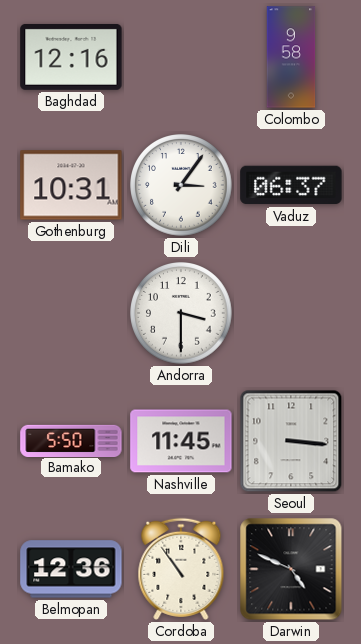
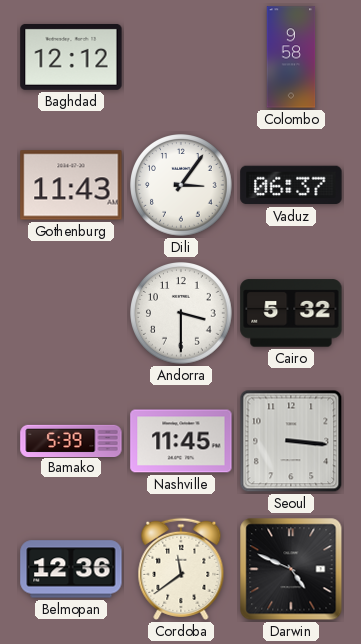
Baghdad: 12:16 -> 12:12 (71, 57)
Gothenburg: 10:31 -> 11:43 (71, 185)
Cairo: none -> 5:32 (291, 313)
Bamako: 5:50 -> 5:39 (71, 440)
Cordoba: 10:54 -> 11:39 (181, 569)
